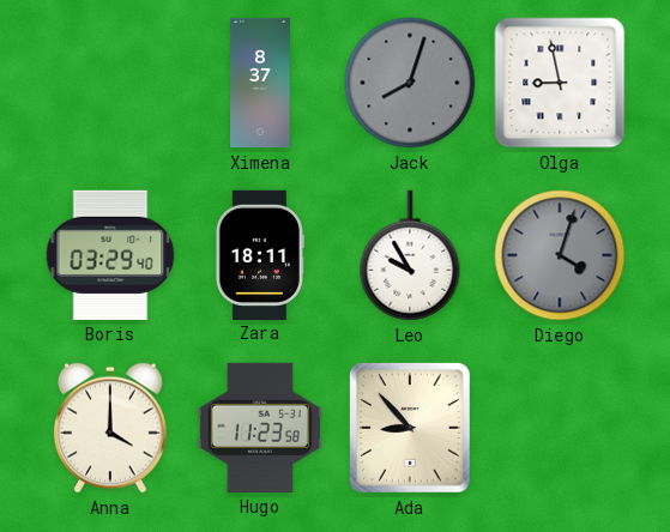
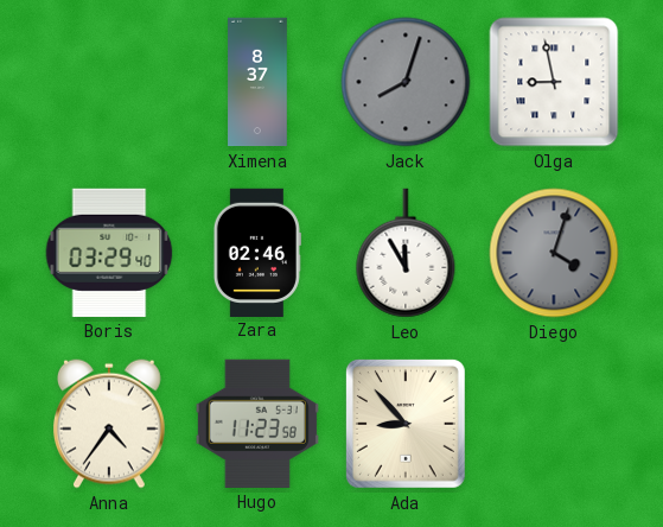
Zara: 18:11 -> 02:46 (257, 252)
Leo: 9:55 -> 11:55 (406, 253)
Anna: 4:00 -> 4:36 (109, 424)
